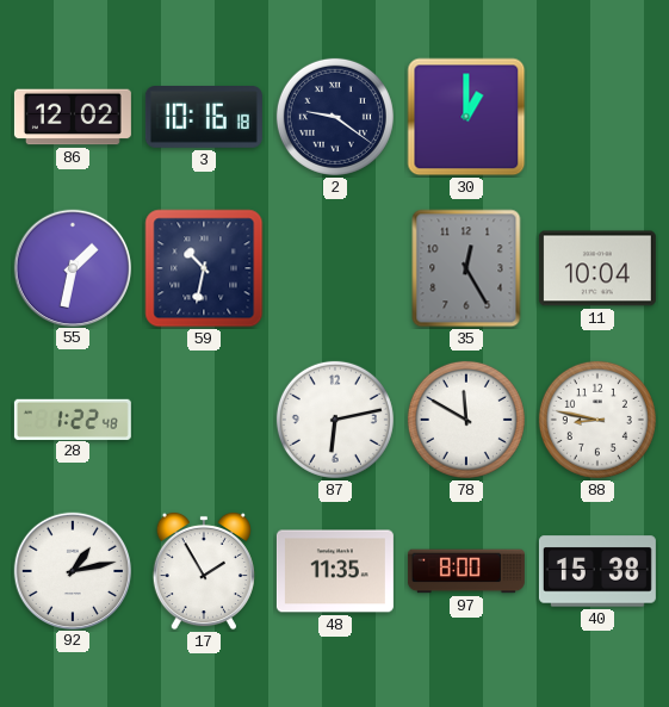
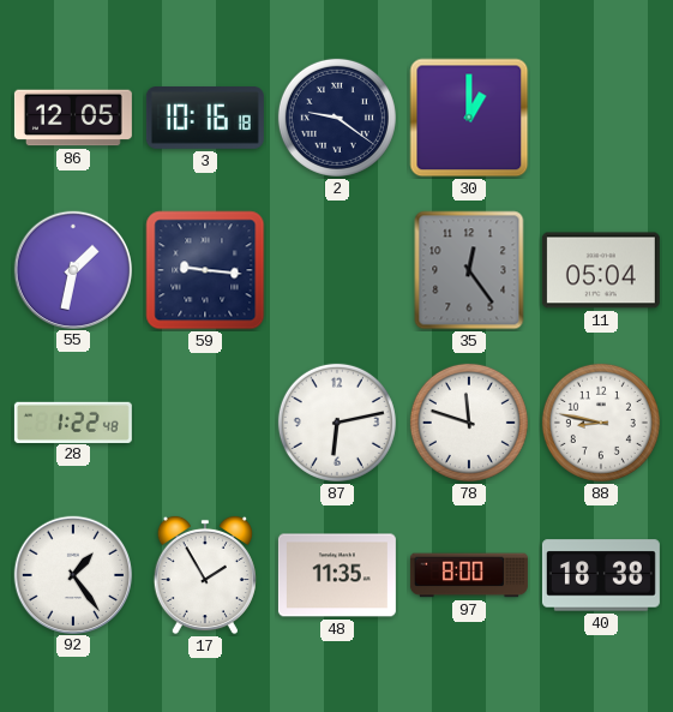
86: 12:02 -> 12:05 (73, 118)
59: 10:32 -> 9:16 (205, 270)
35: 12:25 -> 12:24 (469, 270)
11: 10:04 -> 05:04 (601, 270)
78: 11:50 -> 11:48 (469, 423)
92: 1:13 -> 1:24 (72, 574)
40: 15:38 -> 18:38 (601, 575)
